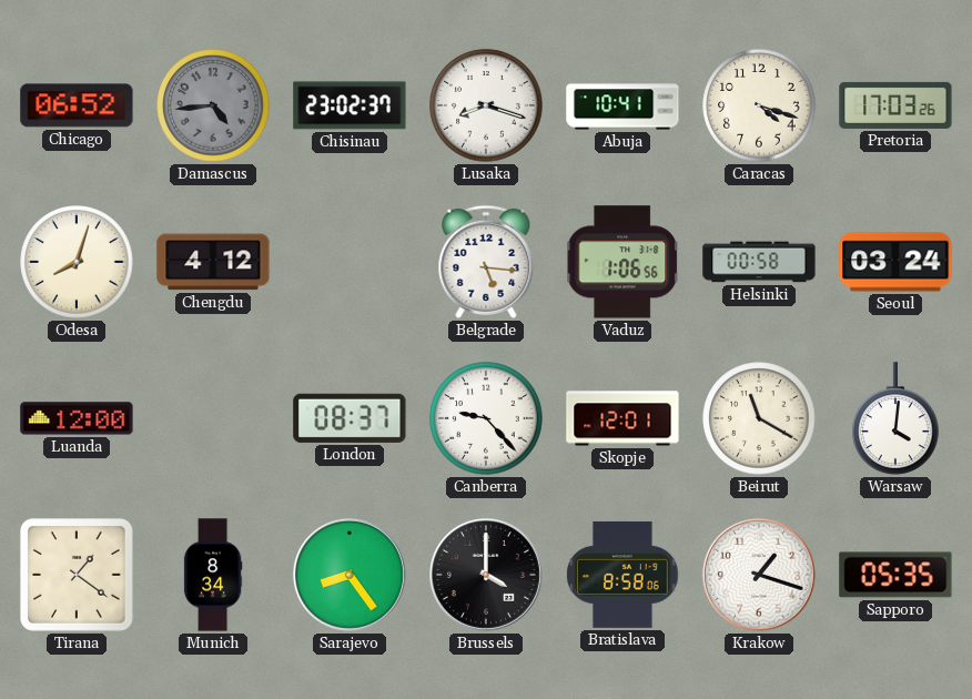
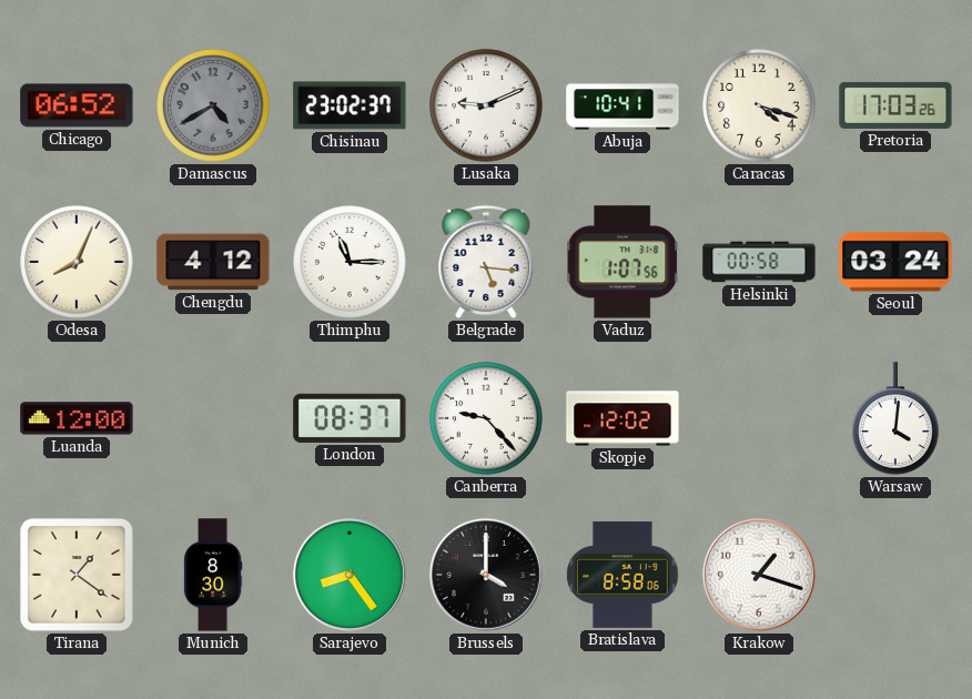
Damascus: 4:44 -> 4:40 (213, 105)
Lusaka: 8:18 -> 9:11 (486, 105)
Odesa: 8:03 -> 8:04 (77, 262)
Thimphu: none -> 11:15 (350, 262)
Vaduz: 1:06 -> 1:07 (624, 262)
Skopje: 12:01 -> 12:02 (622, 418)
Beirut: 11:20 -> none (759, 418)
Munich: 8:34 -> 8:30 (213, 575)
Sapporo: 05:35 -> none (895, 575)
